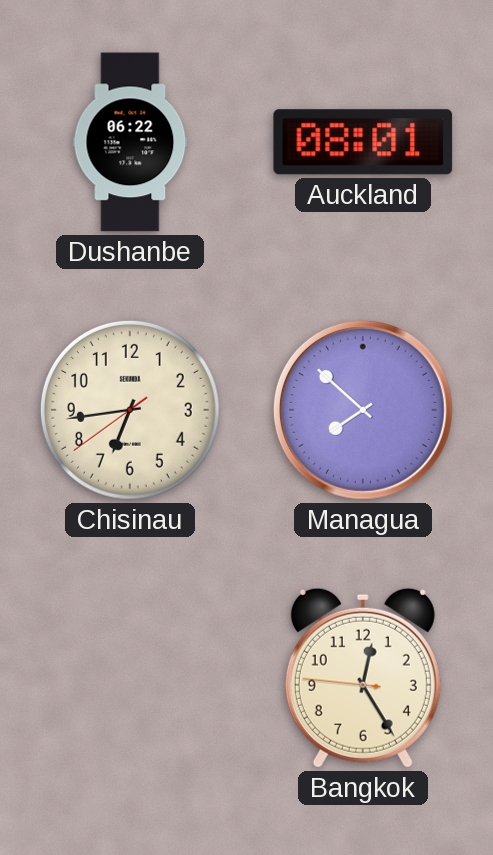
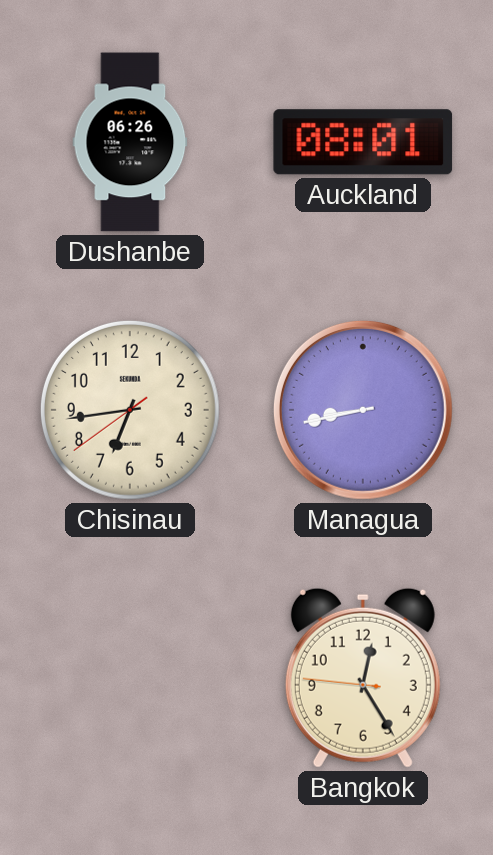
Dushanbe: 06:22 -> 06:26 (130, 142)
Managua: 7:52 -> 8:43 (363, 410)
